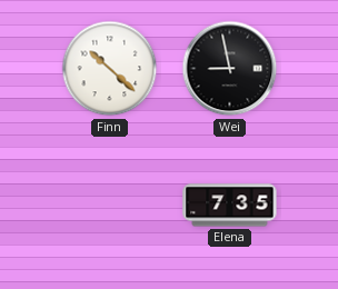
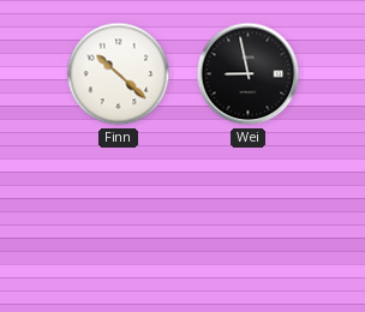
Elena: 7:35 -> none (230, 206)
